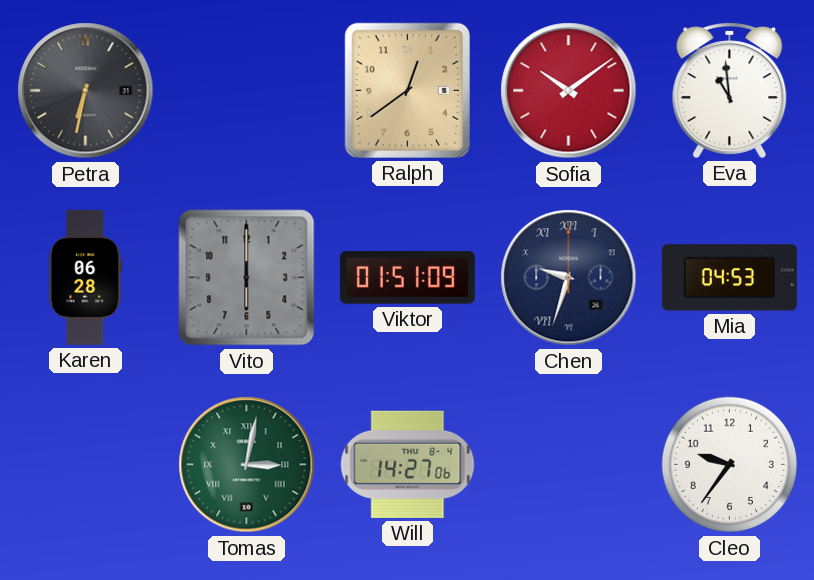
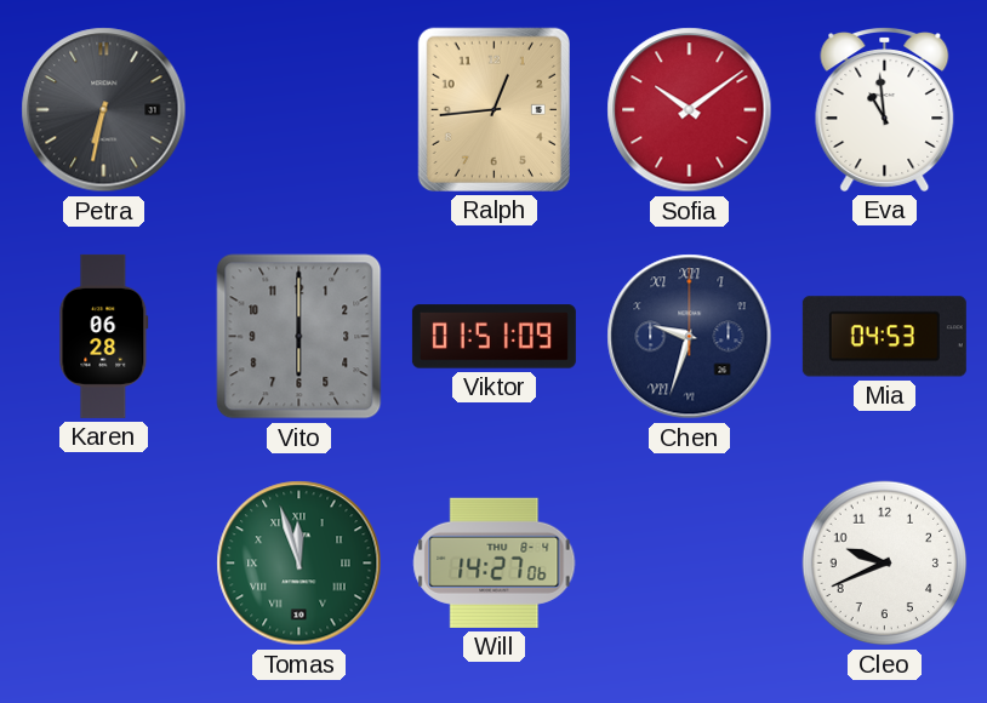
Ralph: 12:39 -> 12:44 (493, 109)
Tomas: 3:02 -> 11:57 (299, 564)
Cleo: 9:36 -> 9:41 (885, 564)
